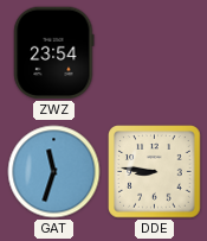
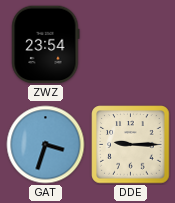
GAT: 11:33 -> 3:33 (46, 145)
DDE: 8:46 -> 9:15 (131, 145)
